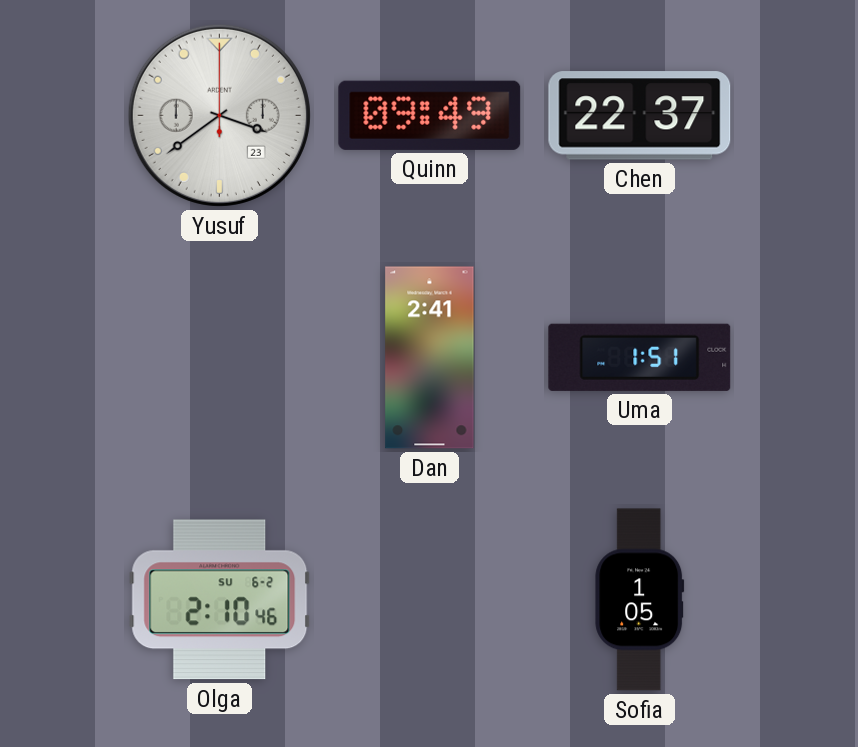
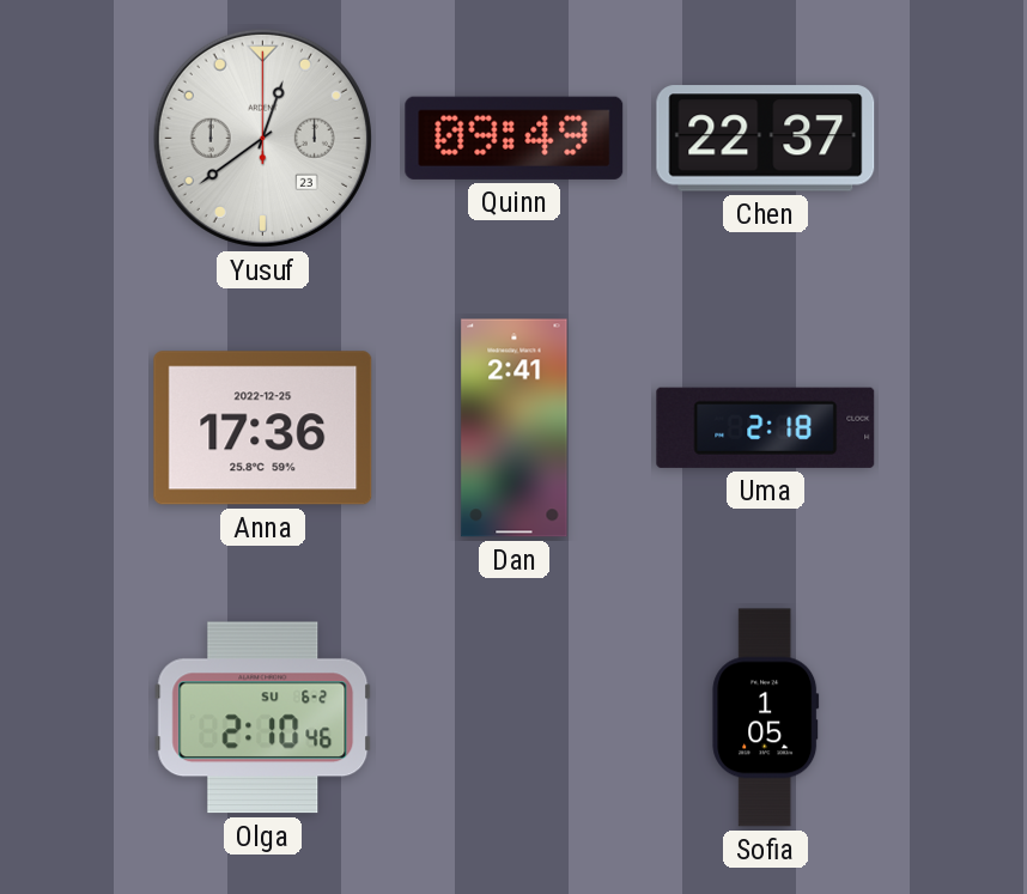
Yusuf: 3:39 -> 12:39 (262, 138)
Anna: none -> 17:36 (263, 428)
Uma: 1:51 -> 2:18 (766, 427)
